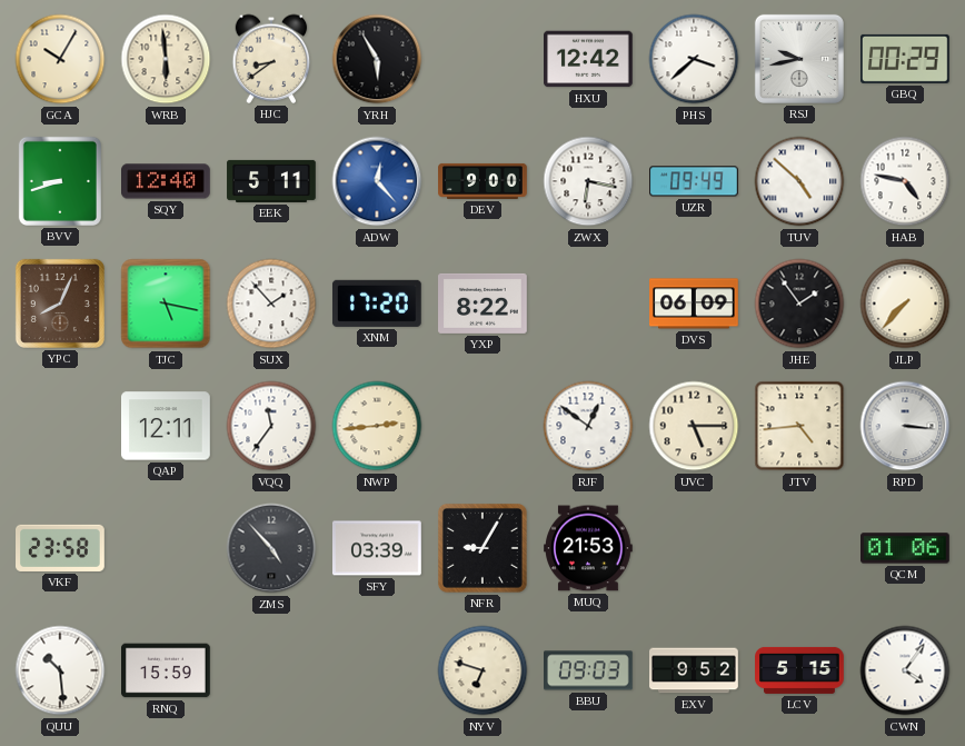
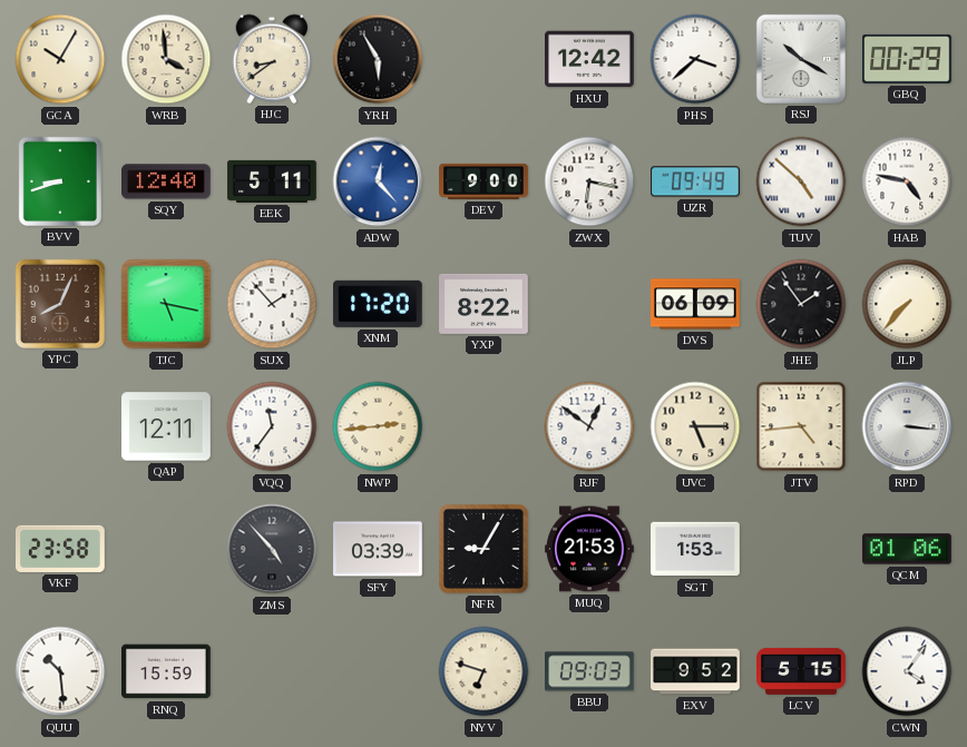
WRB: 5:59 -> 3:59 (166, 59)
RSJ: 9:43 -> 10:20 (801, 59)
SGT: none -> 1:53 (696, 549)
